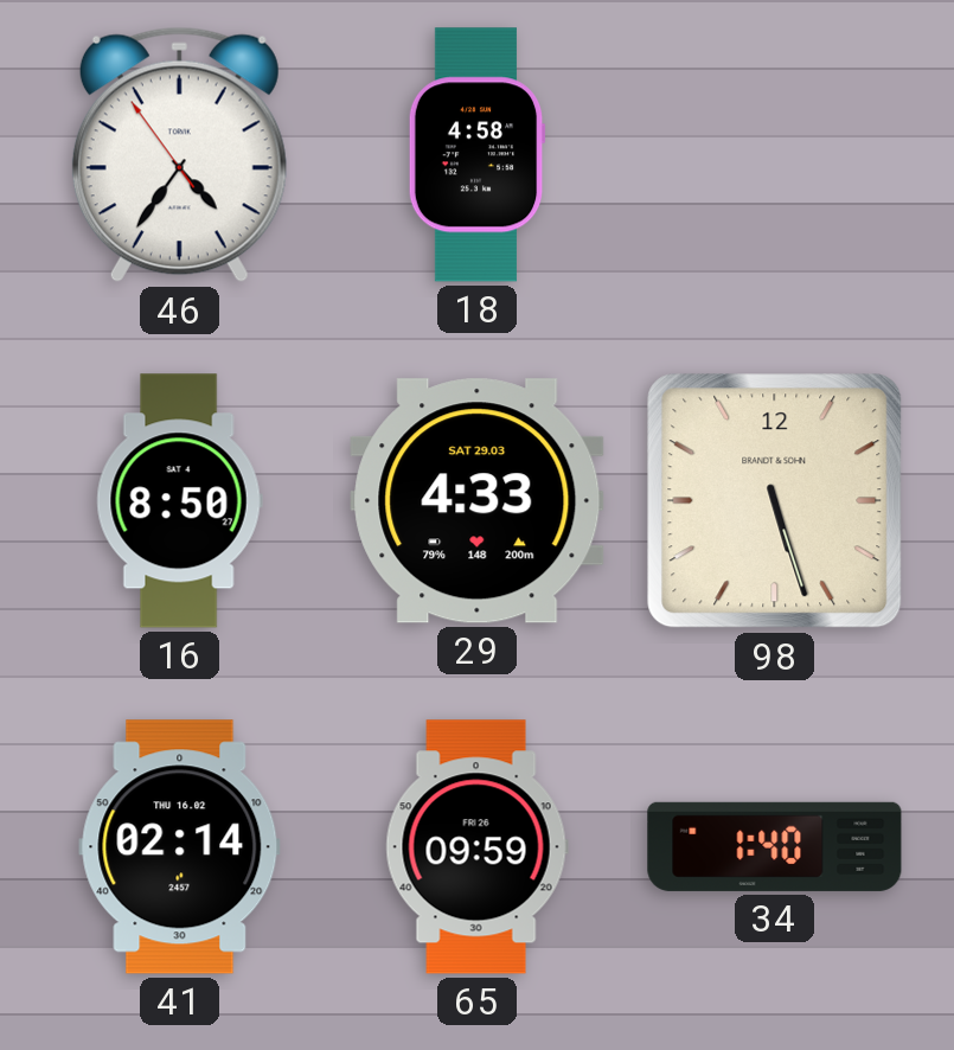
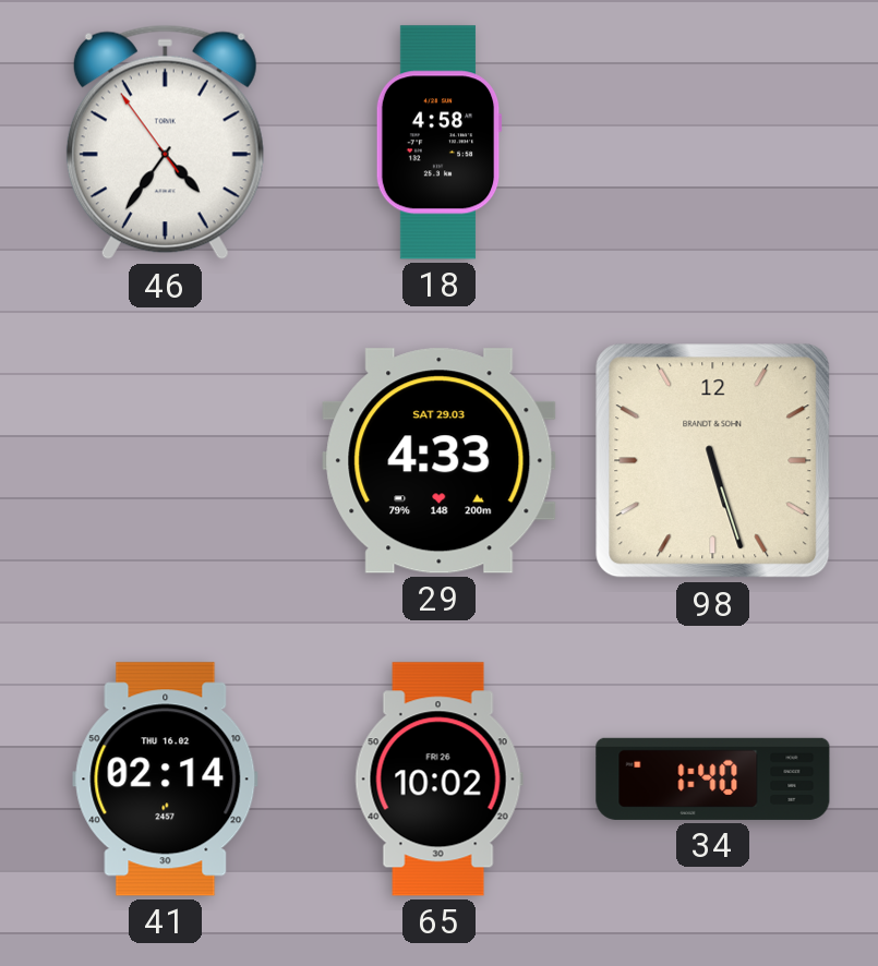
16: 8:50 -> none (179, 501)
65: 09:59 -> 10:02 (438, 780)
